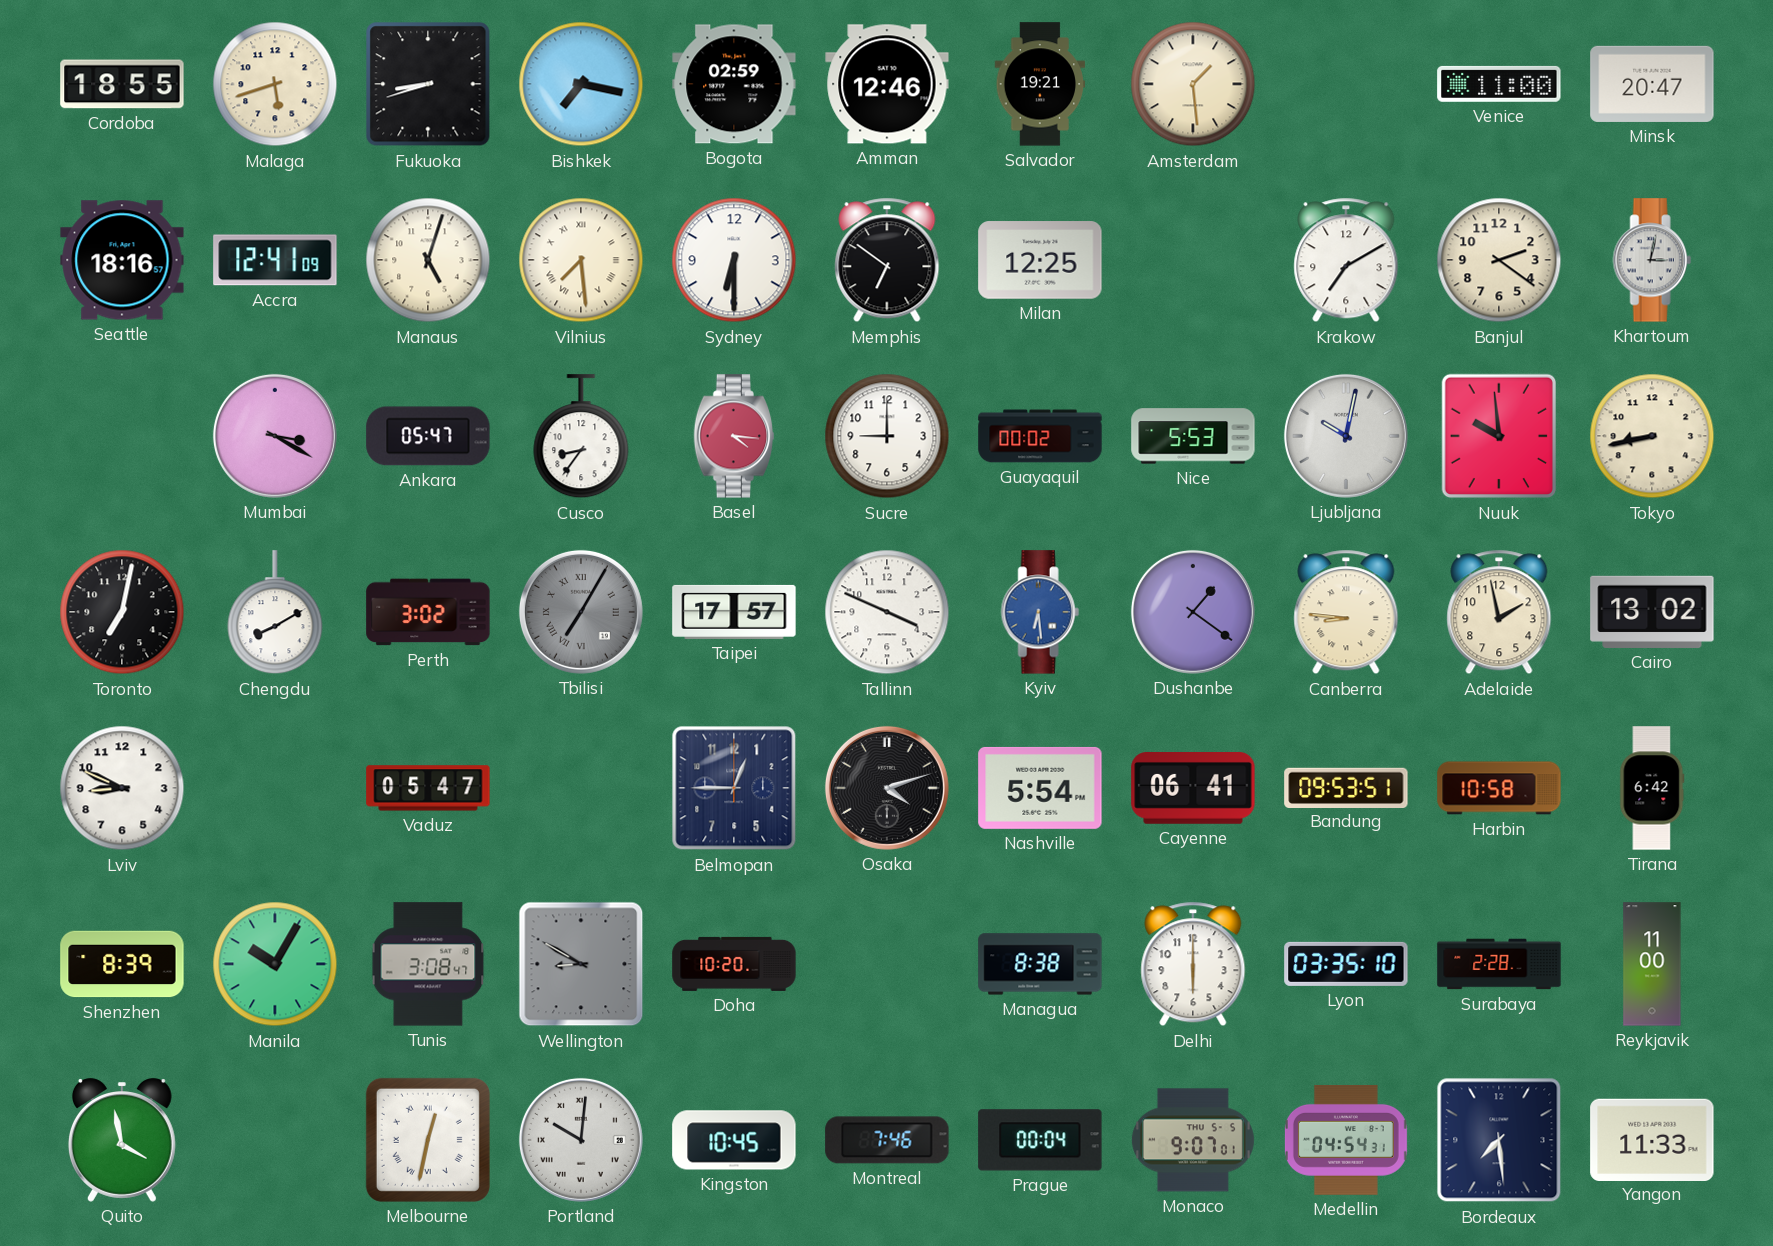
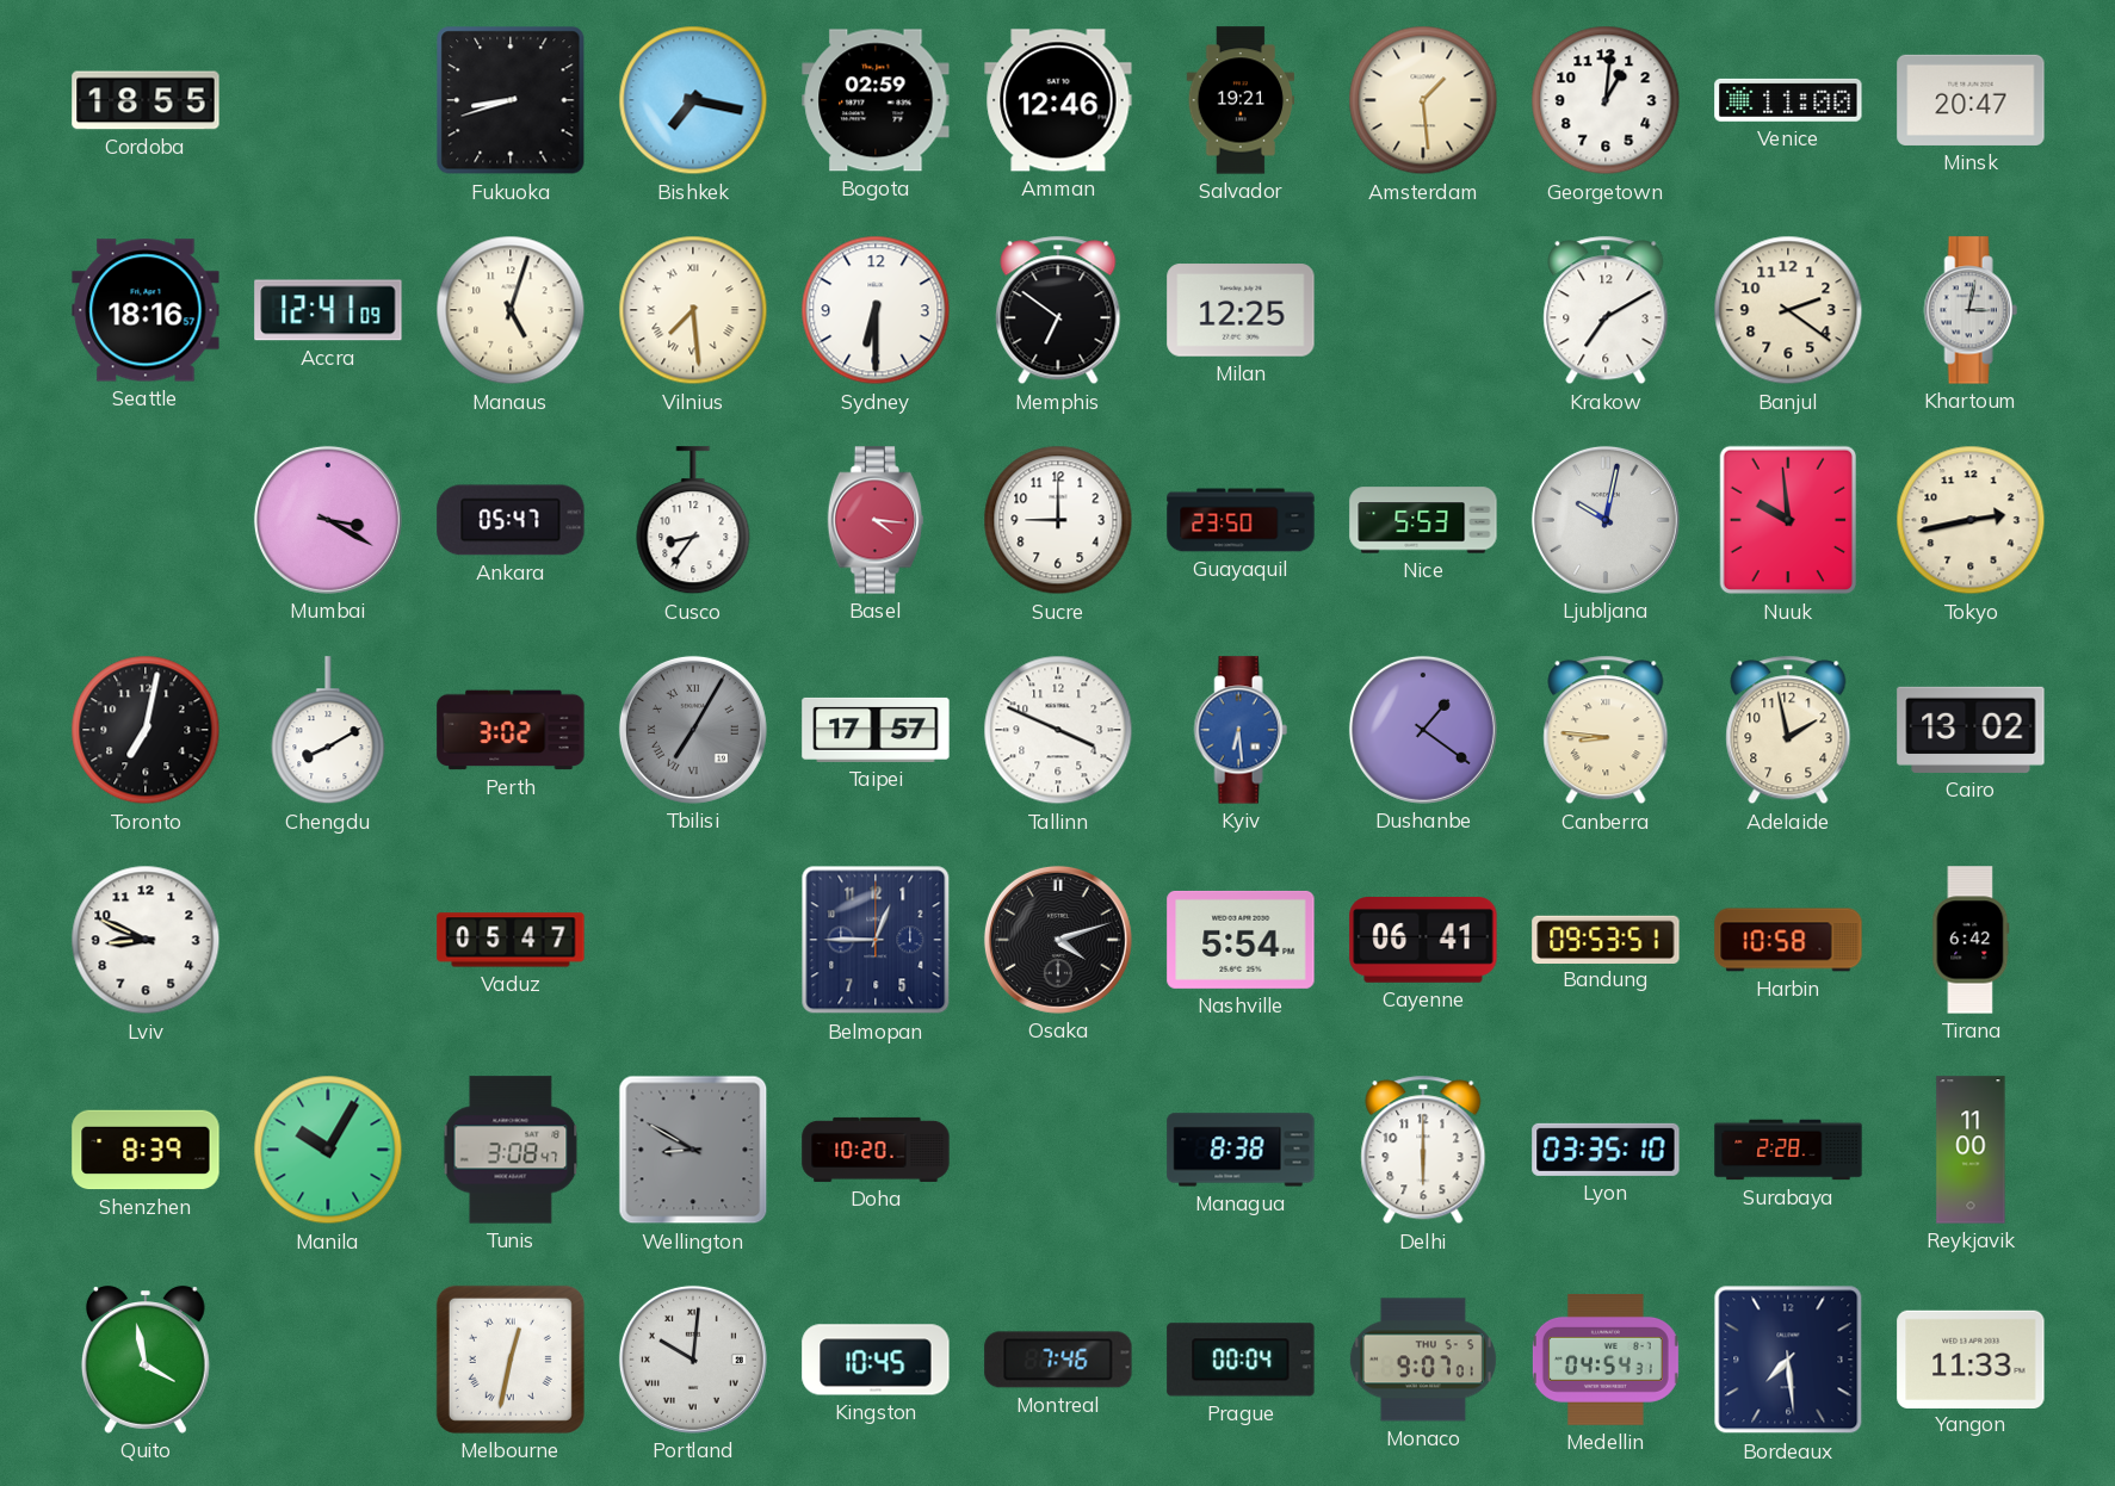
Malaga: 5:42 -> none (275, 84)
Georgetown: none -> 1:01 (1606, 100)
Guayaquil: 00:02 -> 23:50 (1241, 520)
Tokyo: 8:43 -> 2:43 (1971, 520)
